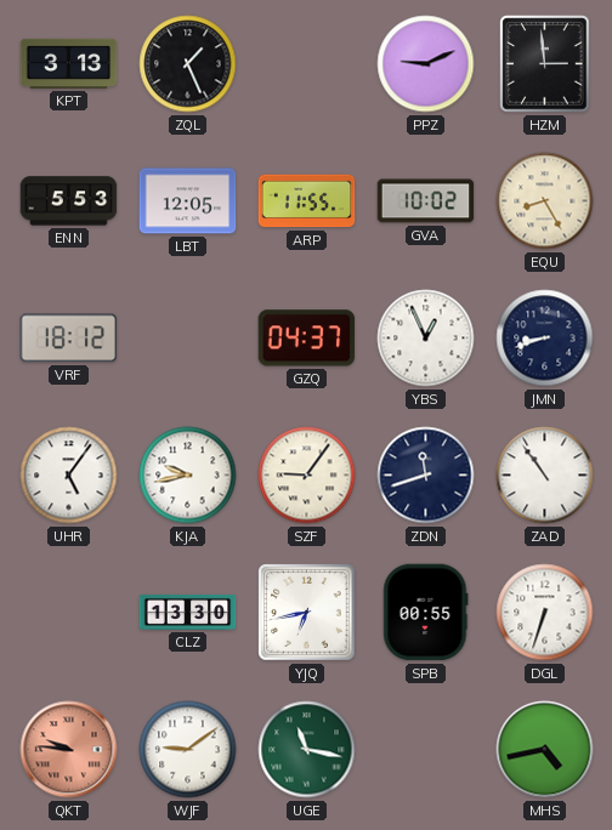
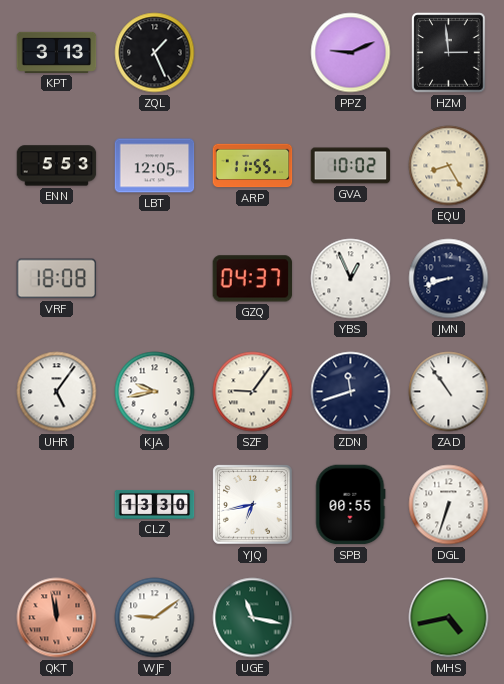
VRF: 18:12 -> 18:08 (57, 279)
QKT: 9:46 -> 11:58 (57, 618)
